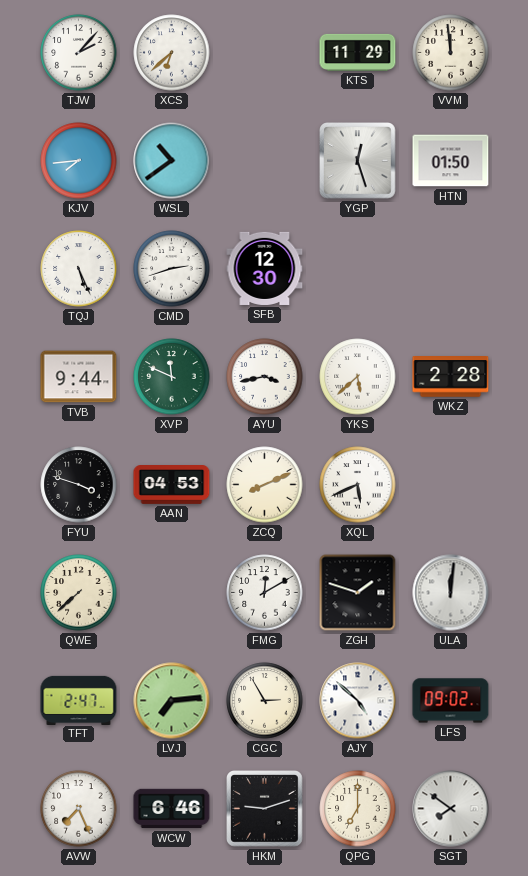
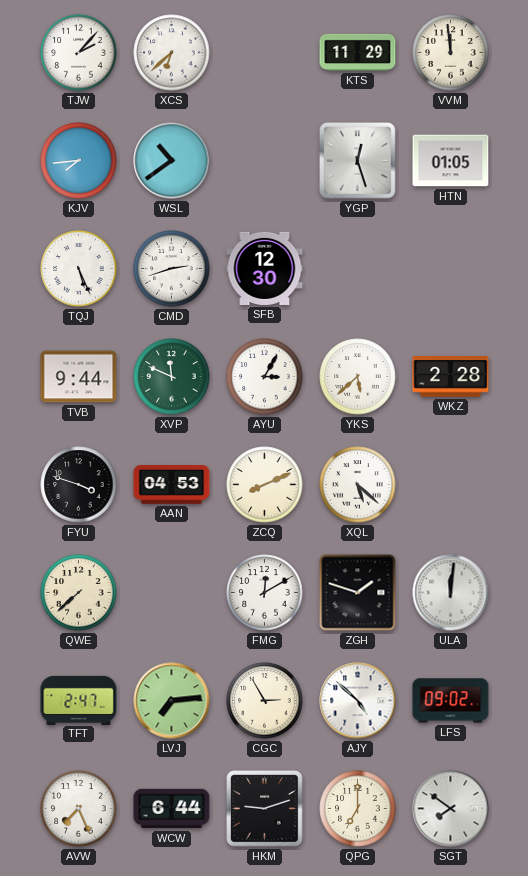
HTN: 01:50 -> 01:05 (451, 161)
AYU: 3:43 -> 3:05 (265, 377)
XQL: 5:41 -> 5:22 (358, 485)
WCW: 6:46 -> 6:44 (172, 809)
